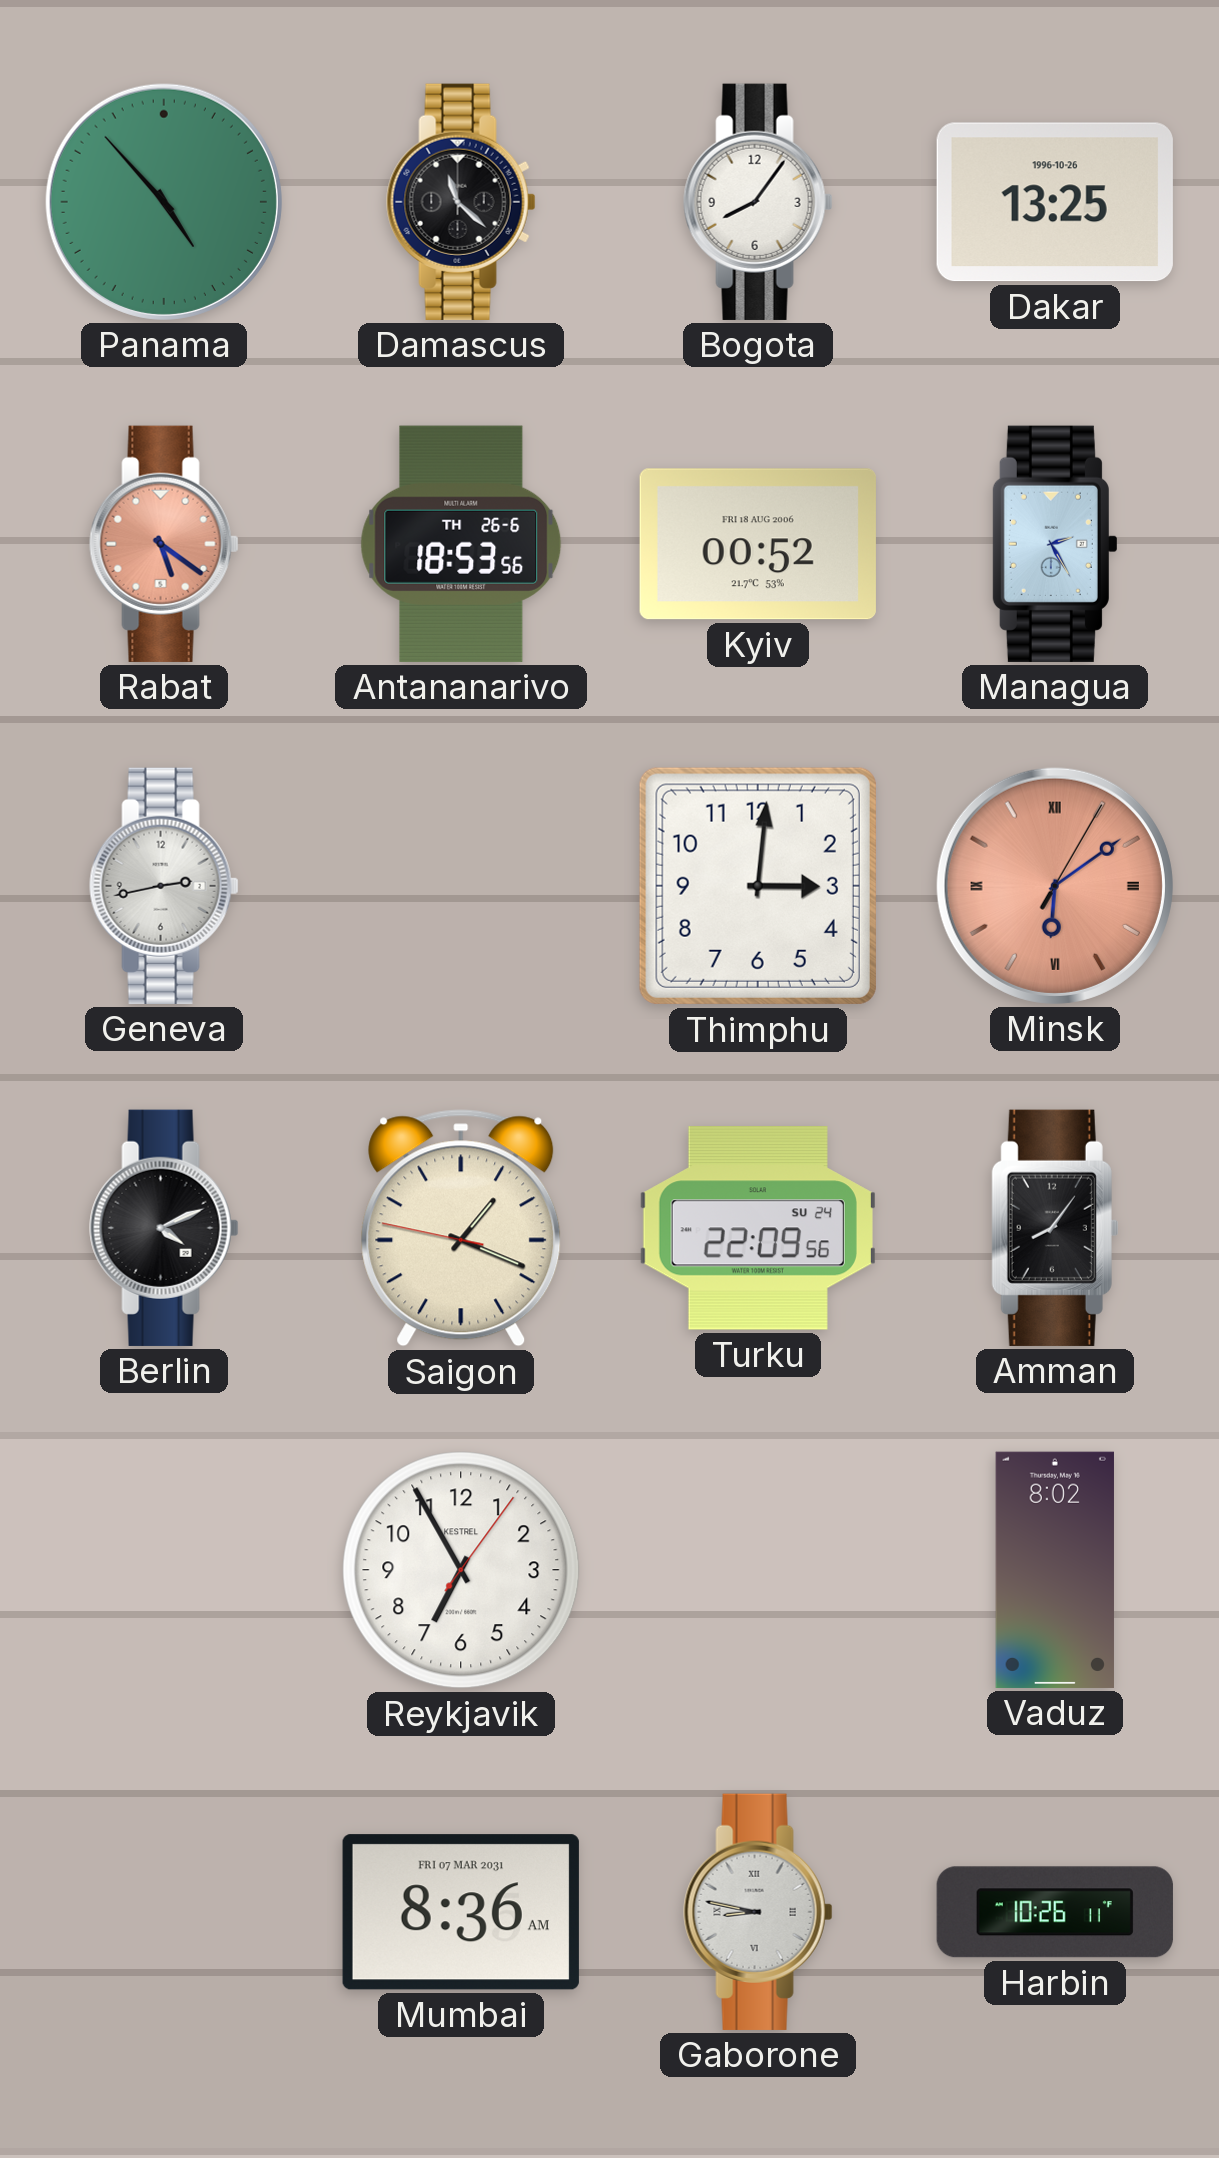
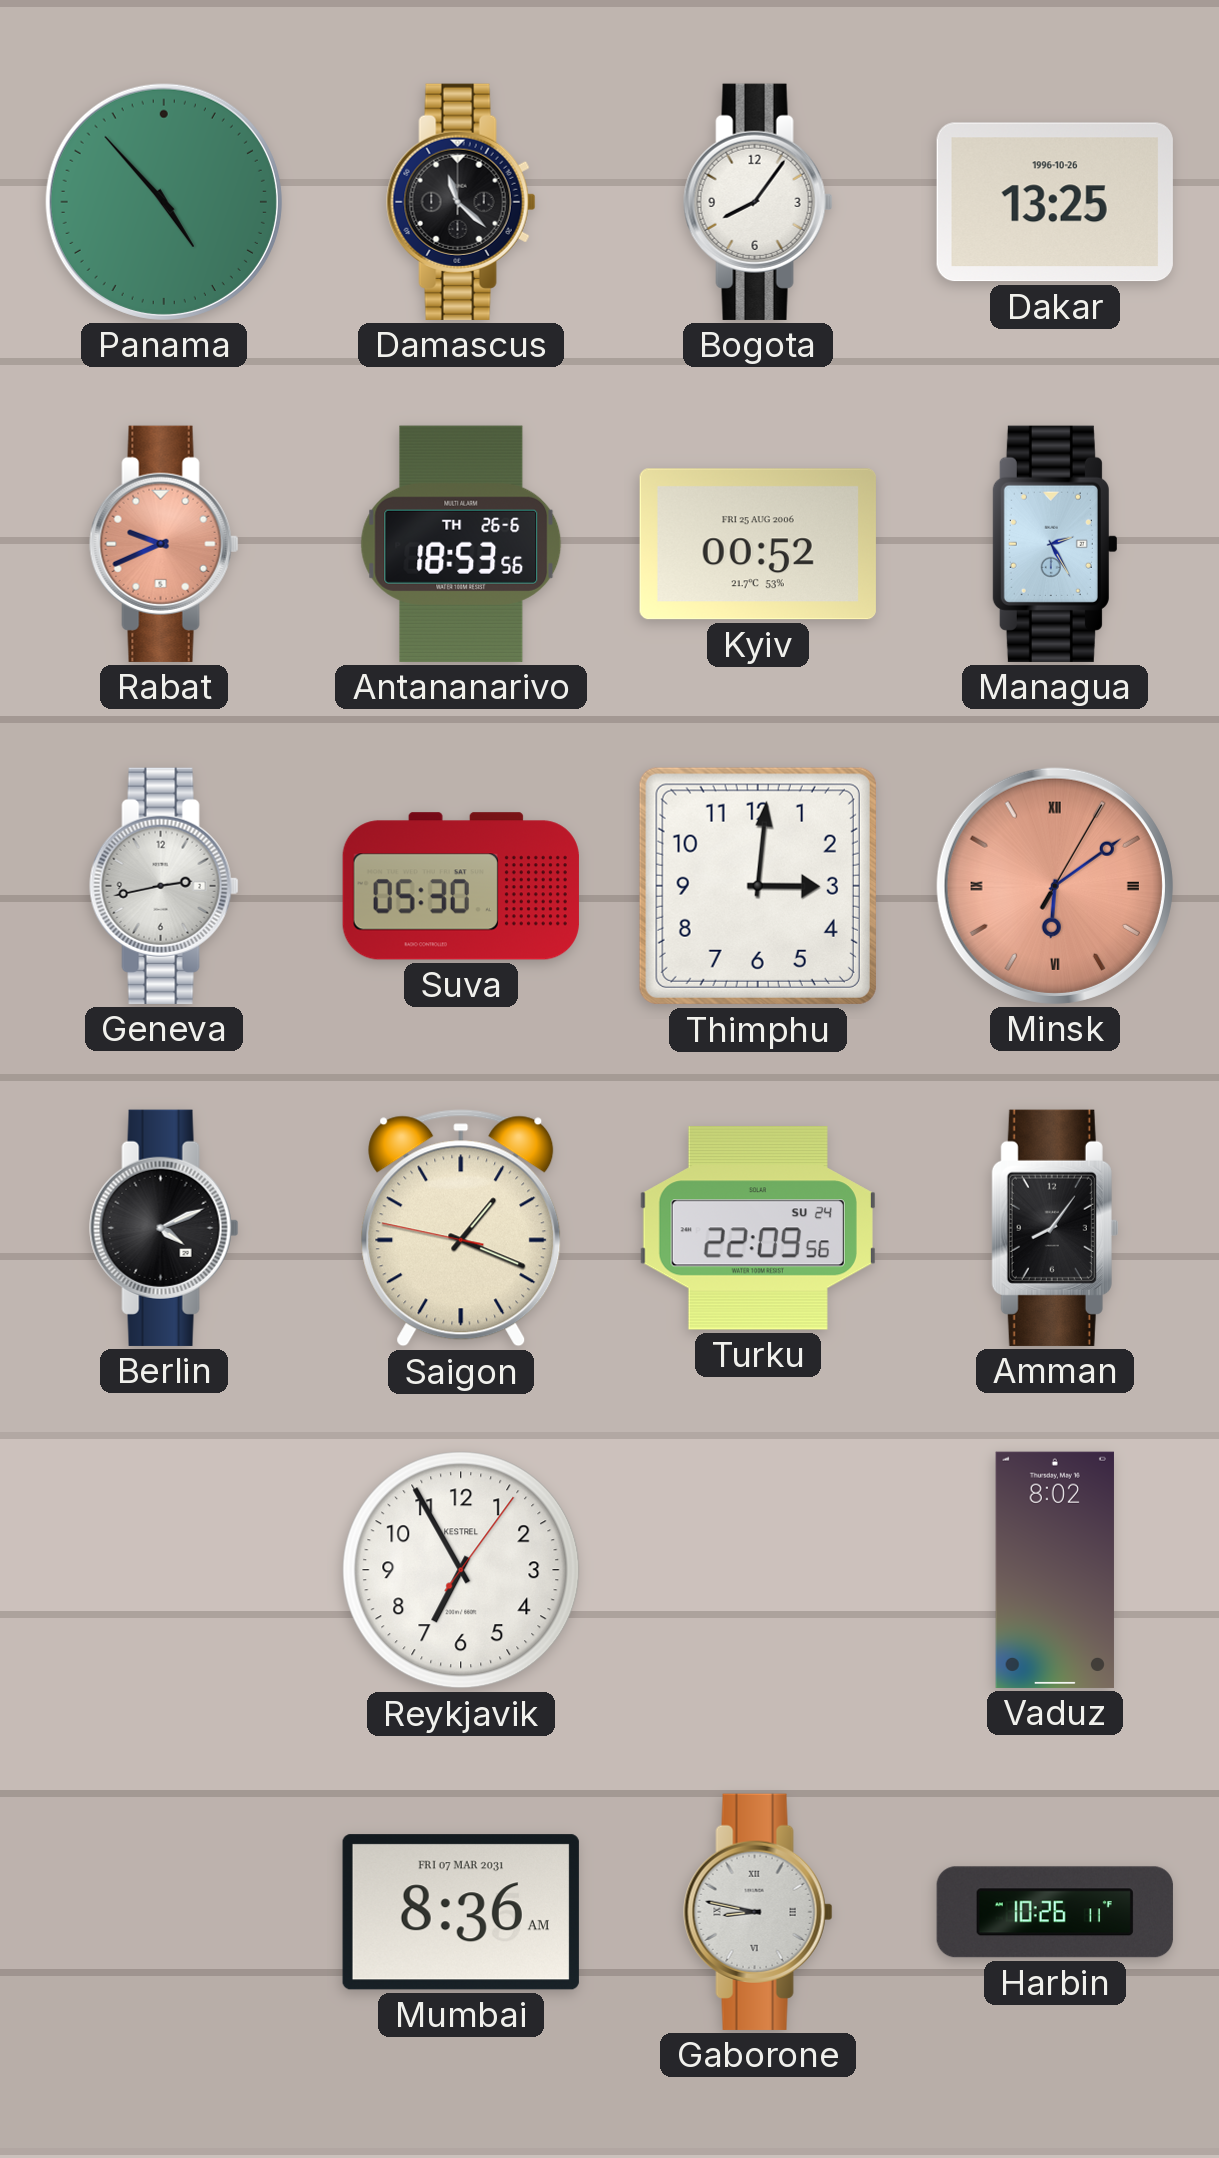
Rabat: 5:21 -> 9:41 (164, 544)
Kyiv date: FRI 18 AUG 2006 -> FRI 25 AUG 2006 (758, 544)
Suva: none -> 05:30 (461, 886)
